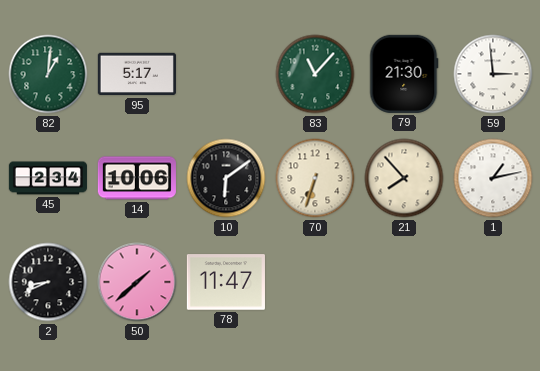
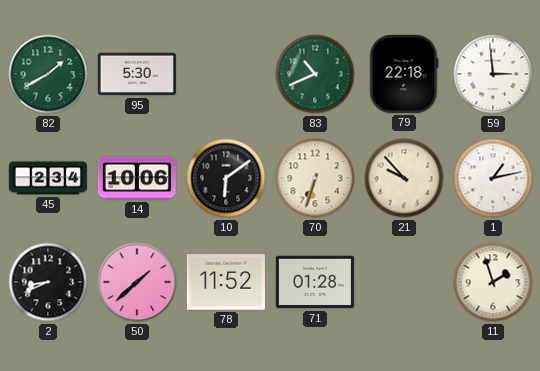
82: 1:01 -> 1:40 (48, 74)
95: 5:17 -> 5:30 (137, 74)
83: 11:07 -> 10:41 (315, 74)
79: 21:30 -> 22:18 (404, 74)
21: 7:53 -> 9:53 (404, 178)
78: 11:47 -> 11:52 (226, 282)
71: none -> 01:28 (315, 282)
11: none -> 1:57 (493, 282)
